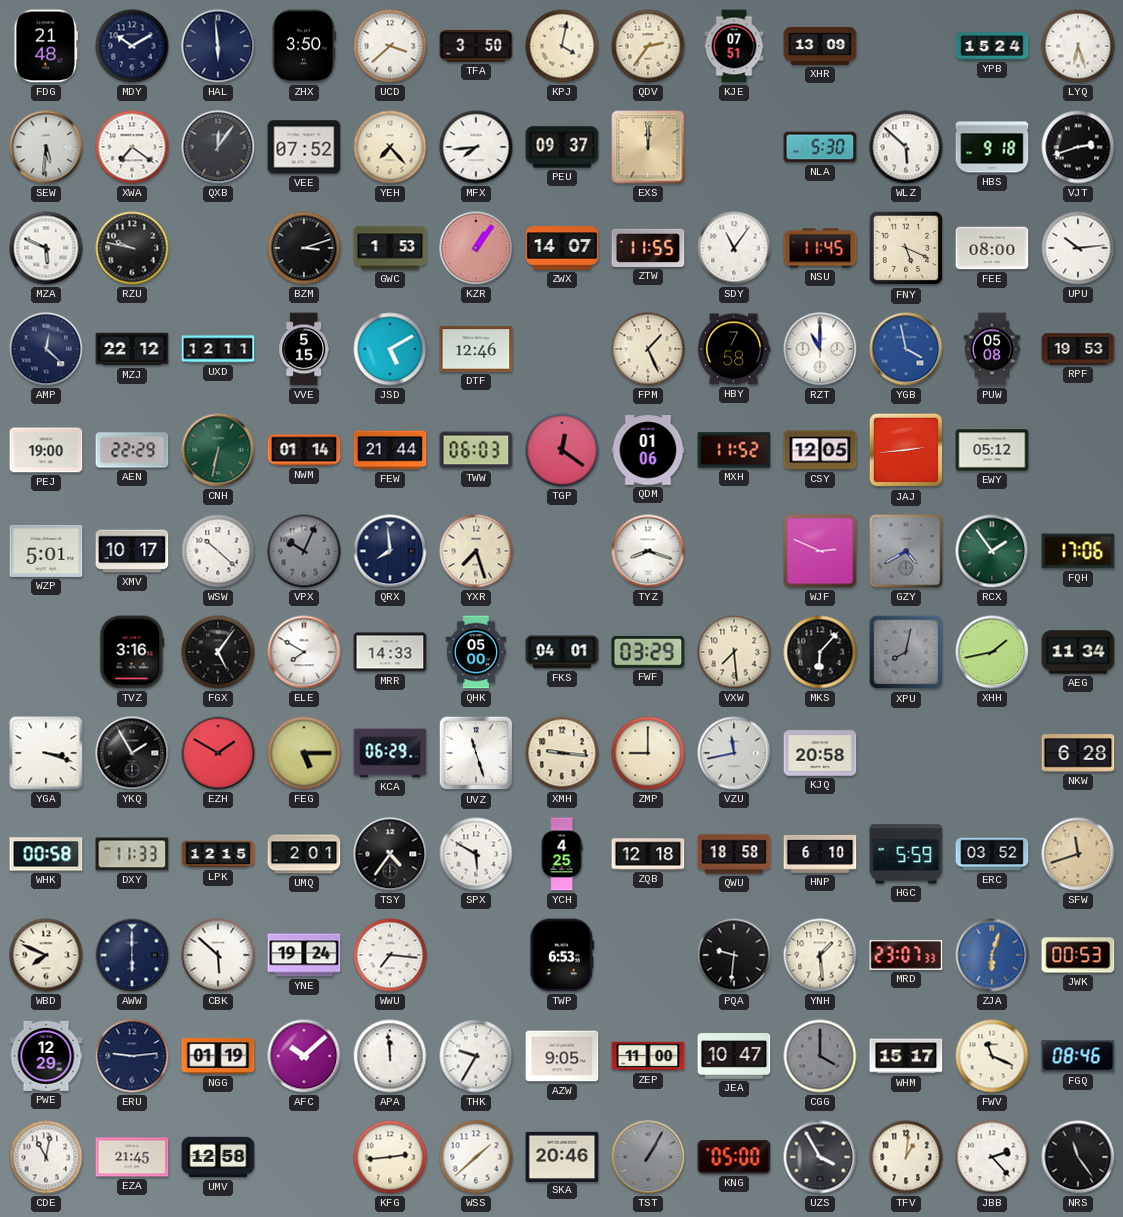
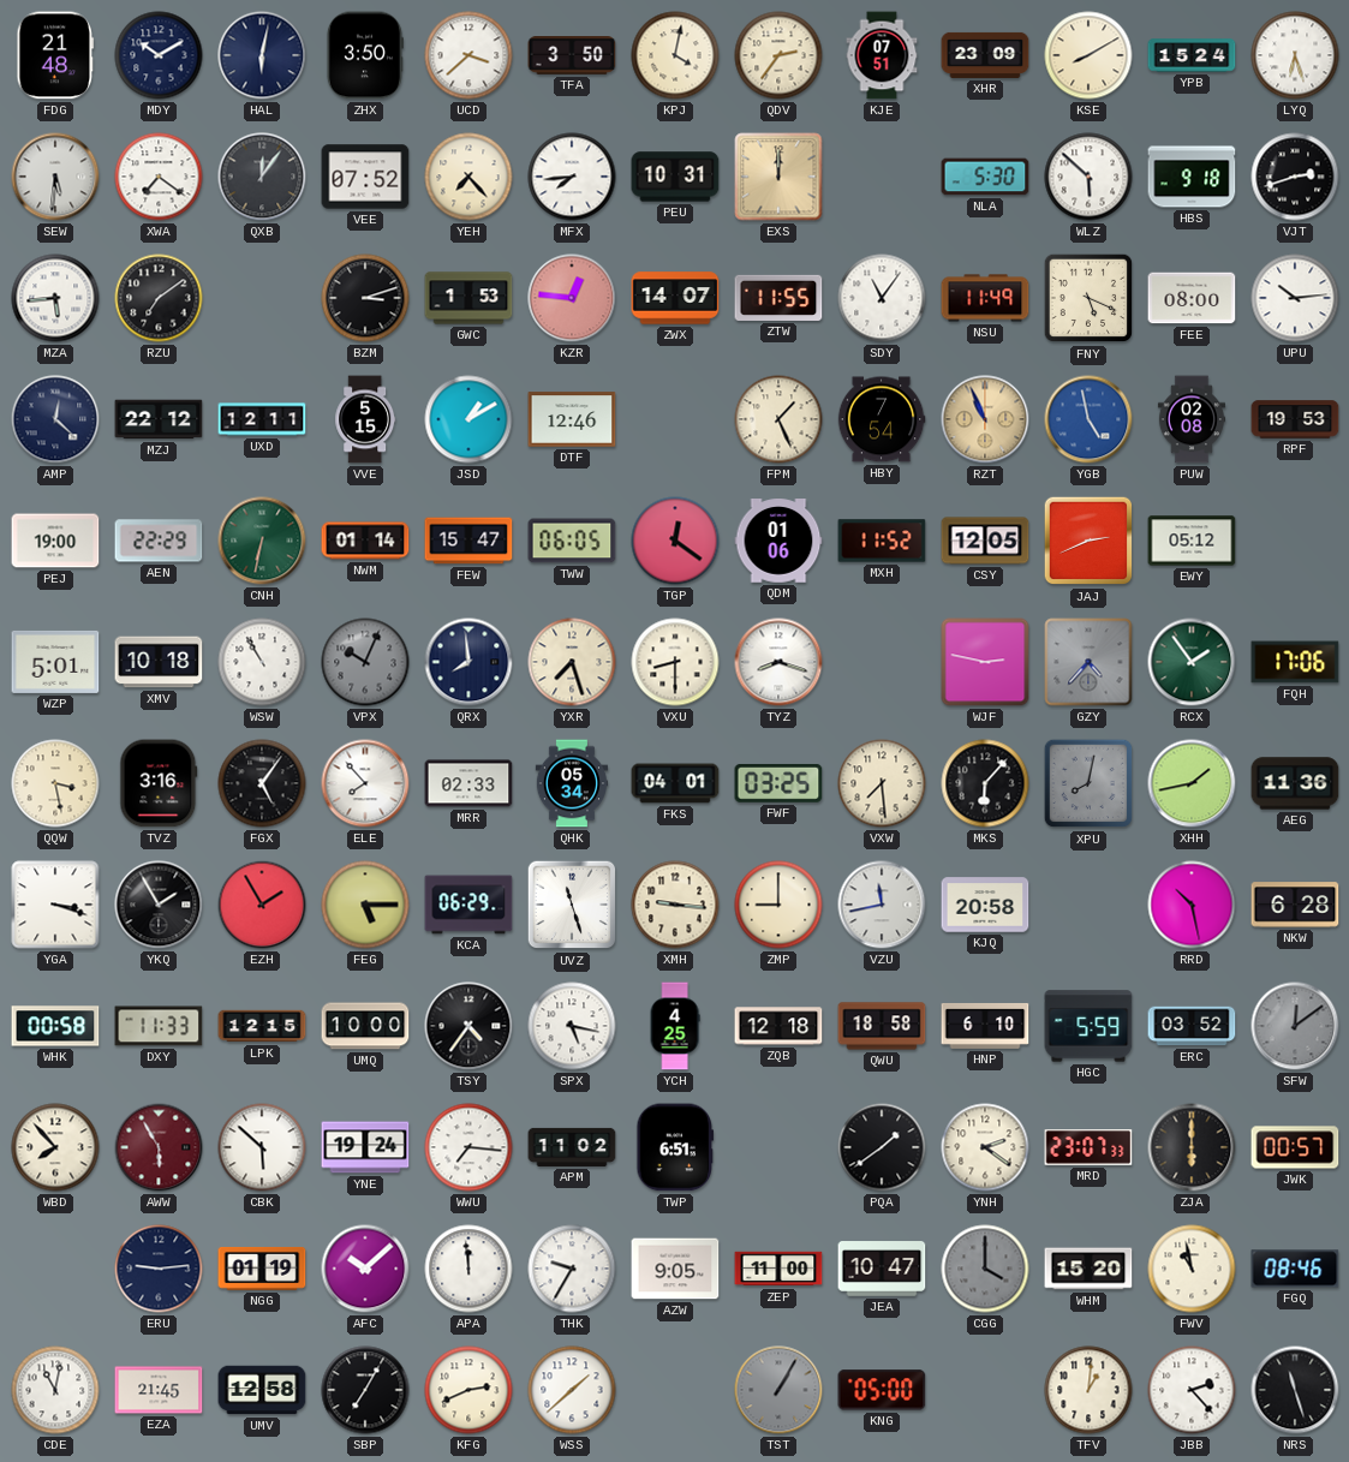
HAL: 5:59 -> 6:02 (262, 55)
XHR: 13:09 -> 23:09 (985, 55)
KSE: none -> 8:10 (1088, 55)
PEU: 09:37 -> 10:31 (675, 177)
MZA: 5:49 -> 5:44 (55, 298)
RZU: 9:47 -> 7:09 (159, 298)
KZR: 1:06 -> 12:46 (572, 298)
NSU: 11:45 -> 11:49 (985, 298)
JSD: 5:10 -> 1:10 (468, 419)
HBY: 7:58 -> 7:54 (882, 419)
RZT: 11:00 -> 10:56 (985, 419)
RZT dial: white -> champagne (985, 419)
YGB: 3:58 -> 4:58 (1088, 419)
PUW: 05:08 -> 02:08 (1192, 419)
FEW: 21:44 -> 15:47 (468, 541)
TWW: 06:03 -> 06:05 (572, 541)
JAJ: 2:44 -> 2:41 (1088, 541)
XMV: 10:17 -> 10:18 (159, 662)
WSW: 10:22 -> 10:55 (262, 662)
VXU: none -> 8:30 (675, 662)
WJF: 2:49 -> 2:47 (985, 662)
GZY: 4:40 -> 4:37 (1088, 662)
QQW: none -> 3:28 (55, 783)
ELE: 7:50 -> 7:53 (365, 783)
MRR: 14:33 -> 02:33 (468, 783)
QHK: 05:00 -> 05:34 (572, 783)
FWF: 03:29 -> 03:25 (778, 783)
AEG: 11:34 -> 11:36 (1295, 783)
EZH: 1:50 -> 1:55 (262, 905)
RRD: none -> 10:28 (1192, 905)
UMQ: 2:01 -> 10:00 (365, 1026)
SPX: 5:50 -> 5:17 (572, 1026)
SFW: 11:42 -> 12:09 (1295, 1026)
SFW dial: champagne -> grey (1295, 1026)
WBD: 7:49 -> 7:53 (55, 1147)
AWW: 6:00 -> 5:55 (159, 1147)
AWW dial: navy -> burgundy (159, 1147)
APM: none -> 11:02 (572, 1147)
TWP: 6:53 -> 6:51 (675, 1147)
PQA: 9:31 -> 1:39 (882, 1147)
YNH: 1:29 -> 2:21 (985, 1147)
ZJA: 6:03 -> 6:00 (1192, 1147)
ZJA dial: blue -> black (1192, 1147)
JWK: 00:53 -> 00:57 (1295, 1147)
PWE: 12:29 -> none (46, 1056)
WHM: 15:17 -> 15:20 (1088, 1269)
FWV: 11:19 -> 10:58 (1192, 1269)
SBP: none -> 7:05 (365, 1390)
KFG: 2:44 -> 2:41 (468, 1390)
SKA: 20:46 -> none (562, 1156)
UZS: 3:55 -> none (820, 1157)
NRS: 11:24 -> 11:27 (1295, 1390)
